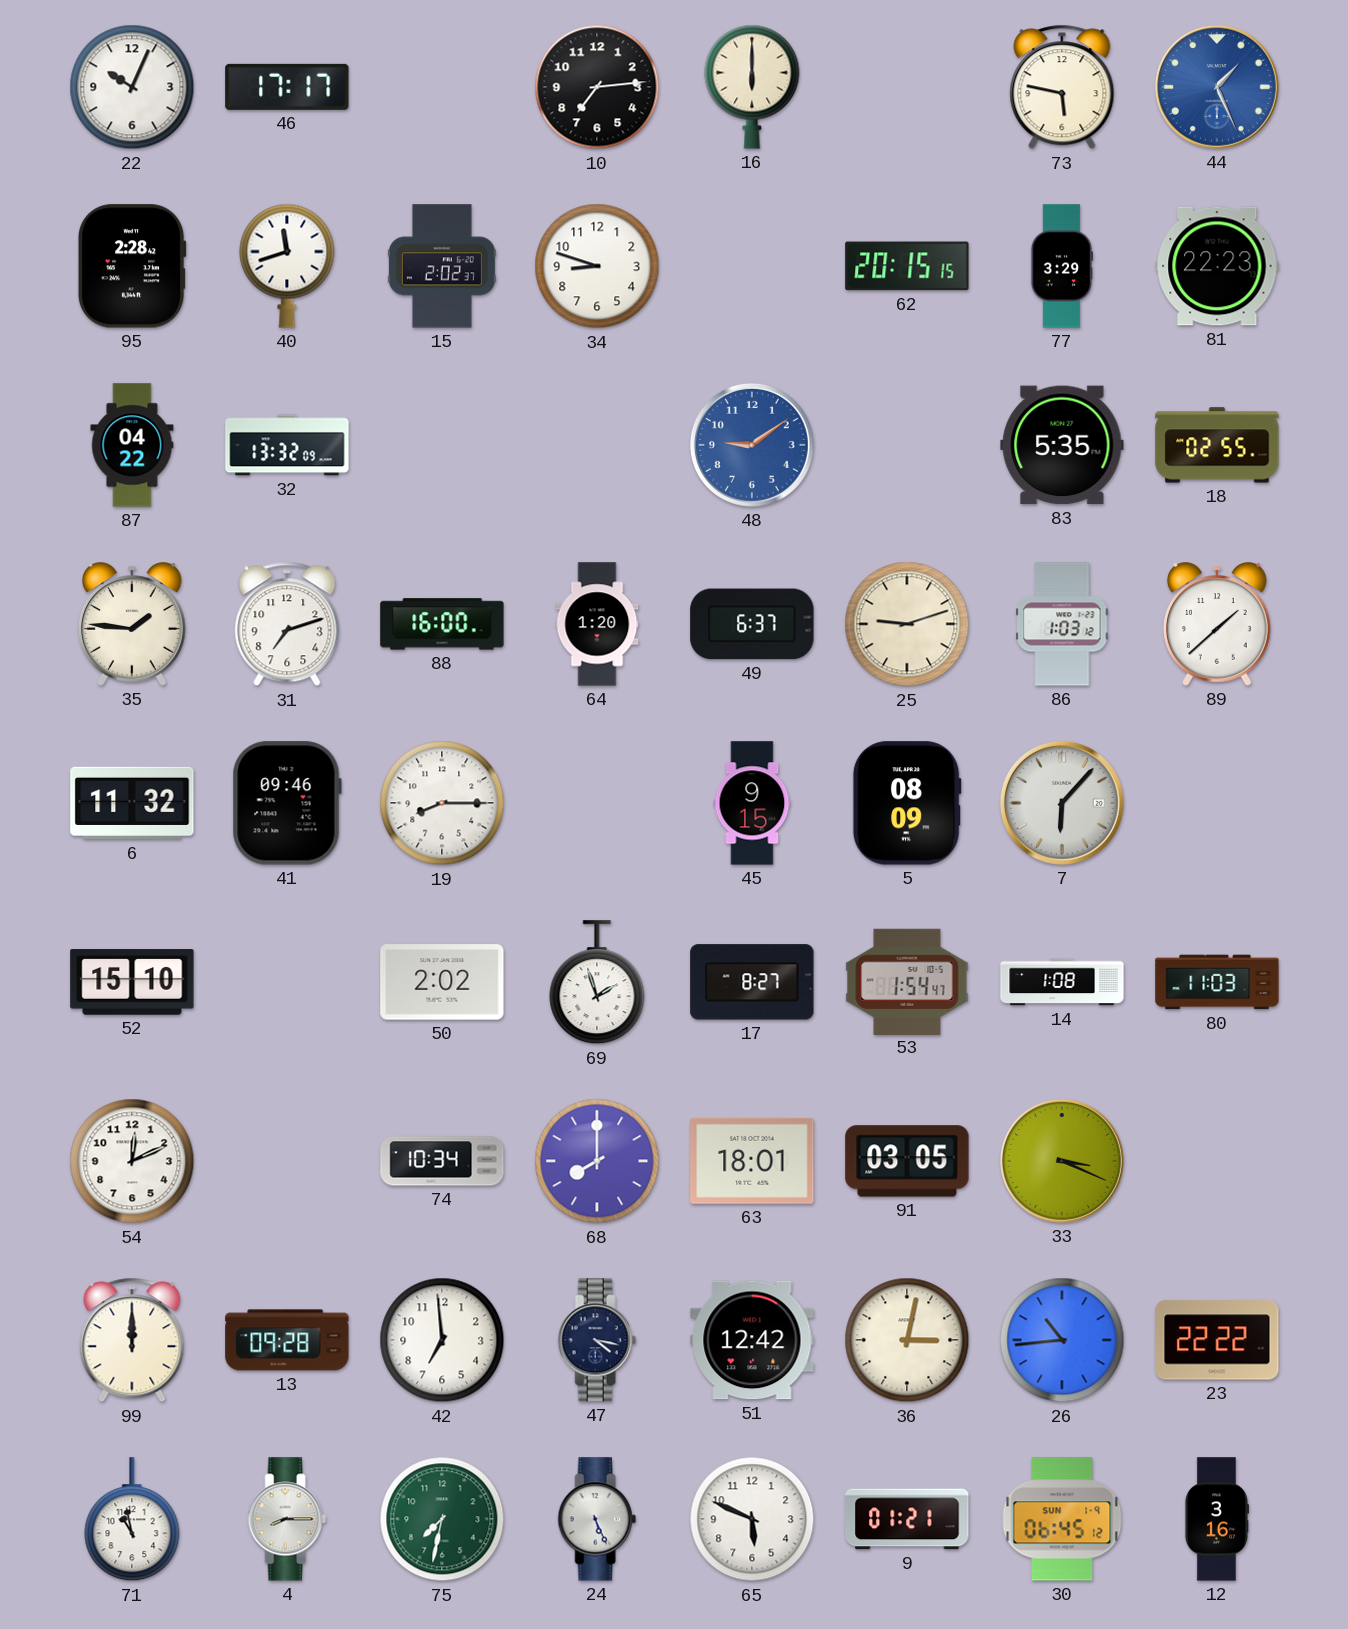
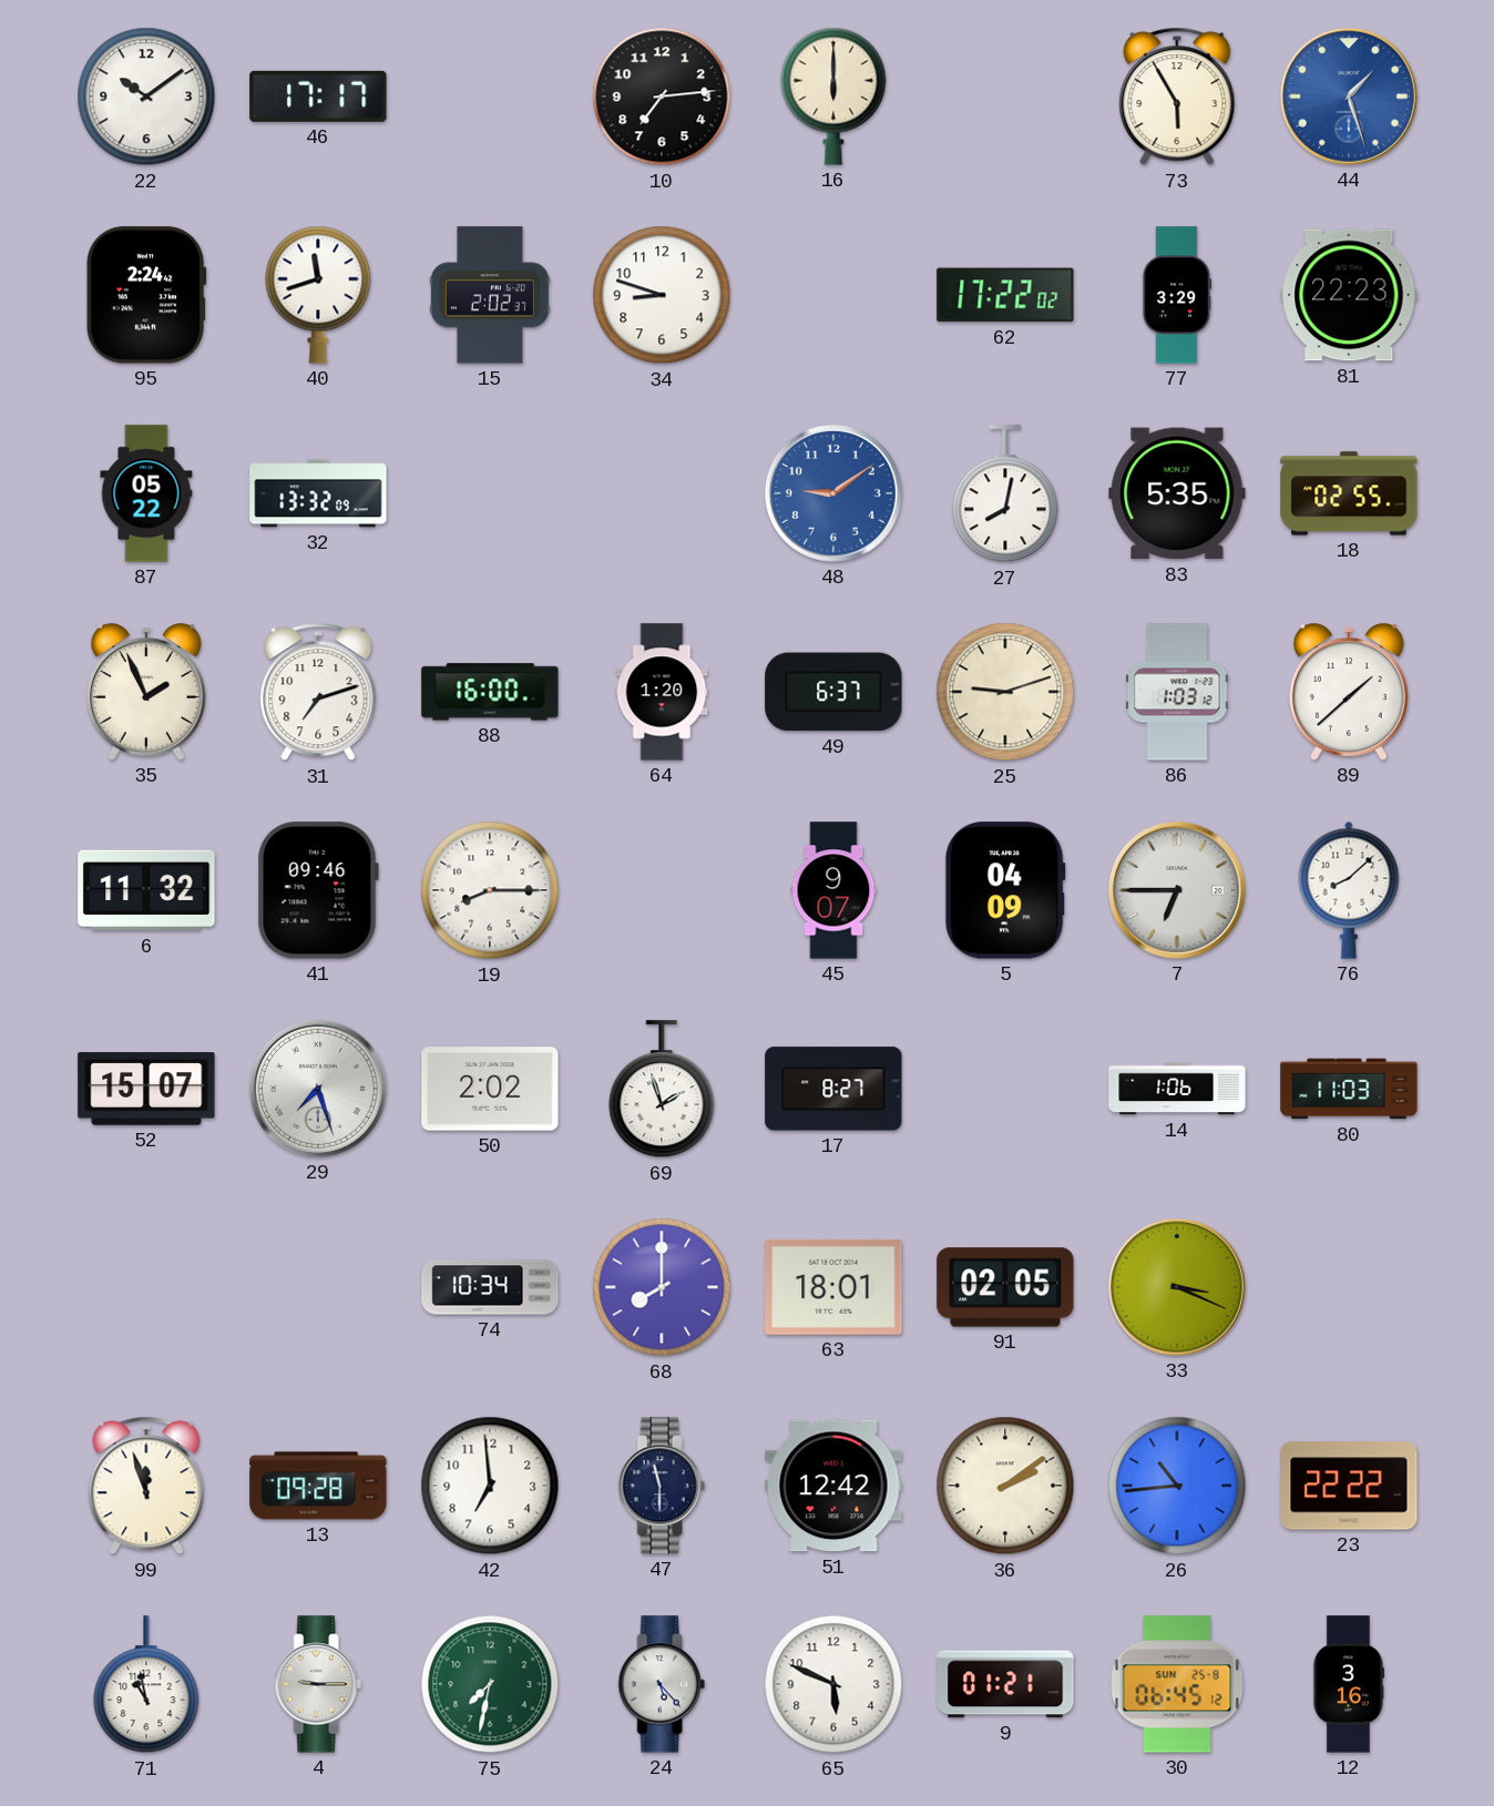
22: 10:04 -> 10:09 (146, 96)
73: 5:47 -> 5:55 (1177, 96)
44: 1:26 -> 1:27 (1349, 96)
95: 2:28 -> 2:24 (146, 295)
62: 20:15 -> 17:22 (1005, 295)
87: 04:22 -> 05:22 (146, 493)
27: none -> 8:02 (1005, 494)
35: 1:46 -> 1:56 (147, 692)
45: 9:15 -> 9:07 (833, 890)
5: 08:09 -> 04:09 (1005, 890)
7: 6:07 -> 6:45 (1177, 890)
76: none -> 8:08 (1349, 890)
52: 15:10 -> 15:07 (146, 1089)
29: none -> 7:27 (318, 1089)
53: 1:54 -> none (907, 981)
14: 1:08 -> 1:06 (1177, 1089)
54: 12:11 -> none (132, 1161)
91: 03:05 -> 02:05 (1005, 1287)
99: 12:00 -> 11:57 (146, 1486)
47: 4:17 -> 11:30 (662, 1486)
36: 3:02 -> 2:09 (1005, 1486)
4: 8:15 -> 9:15 (318, 1684)
24: 5:26 -> 5:23 (662, 1684)
30 date: SUN 1-9 -> SUN 25-8 (1177, 1684)
